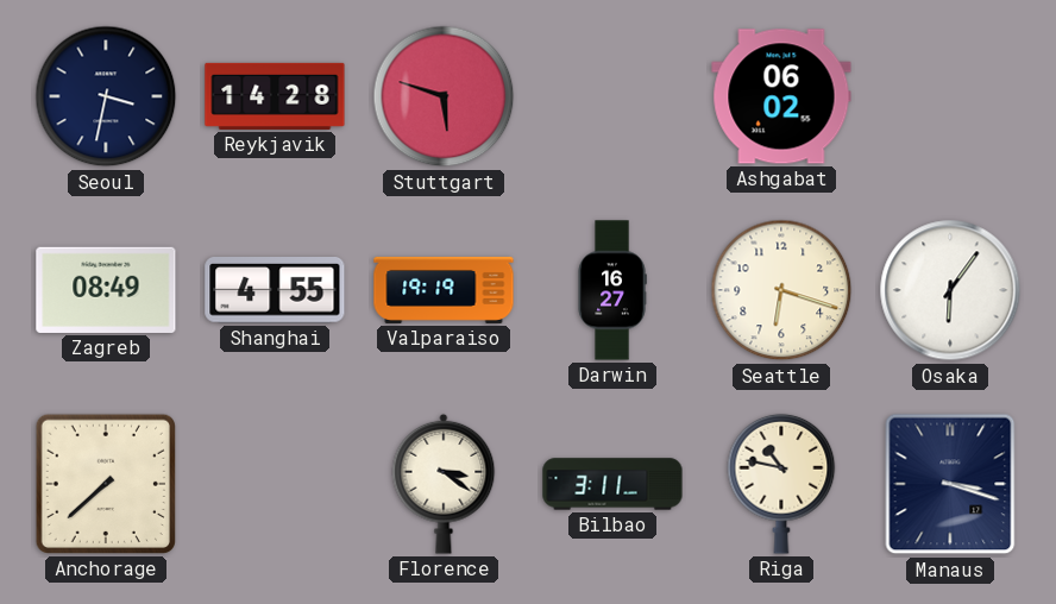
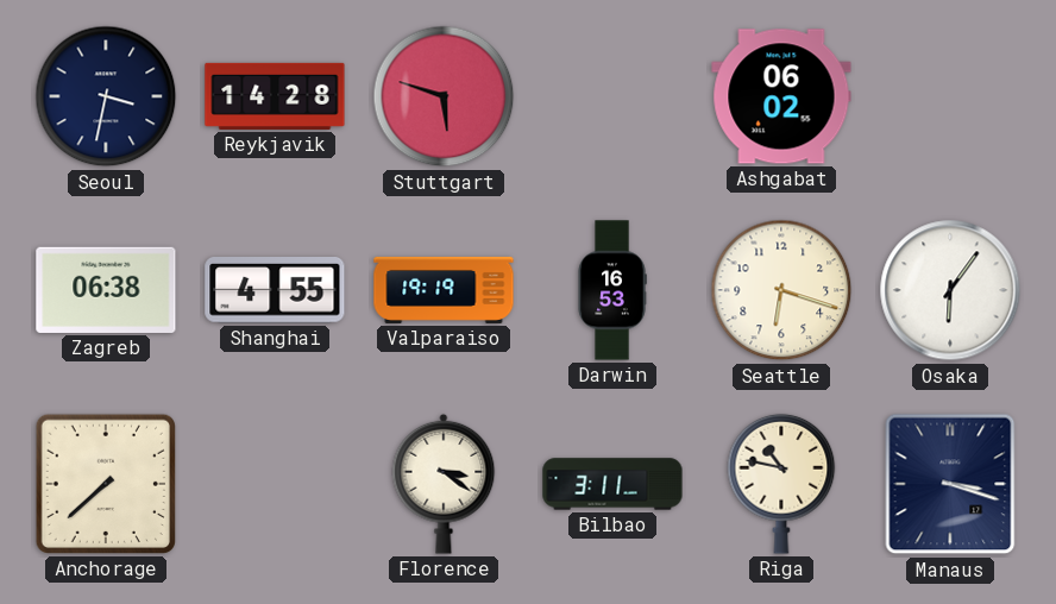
Zagreb: 08:49 -> 06:38 (106, 290)
Darwin: 16:27 -> 16:53 (612, 290)
